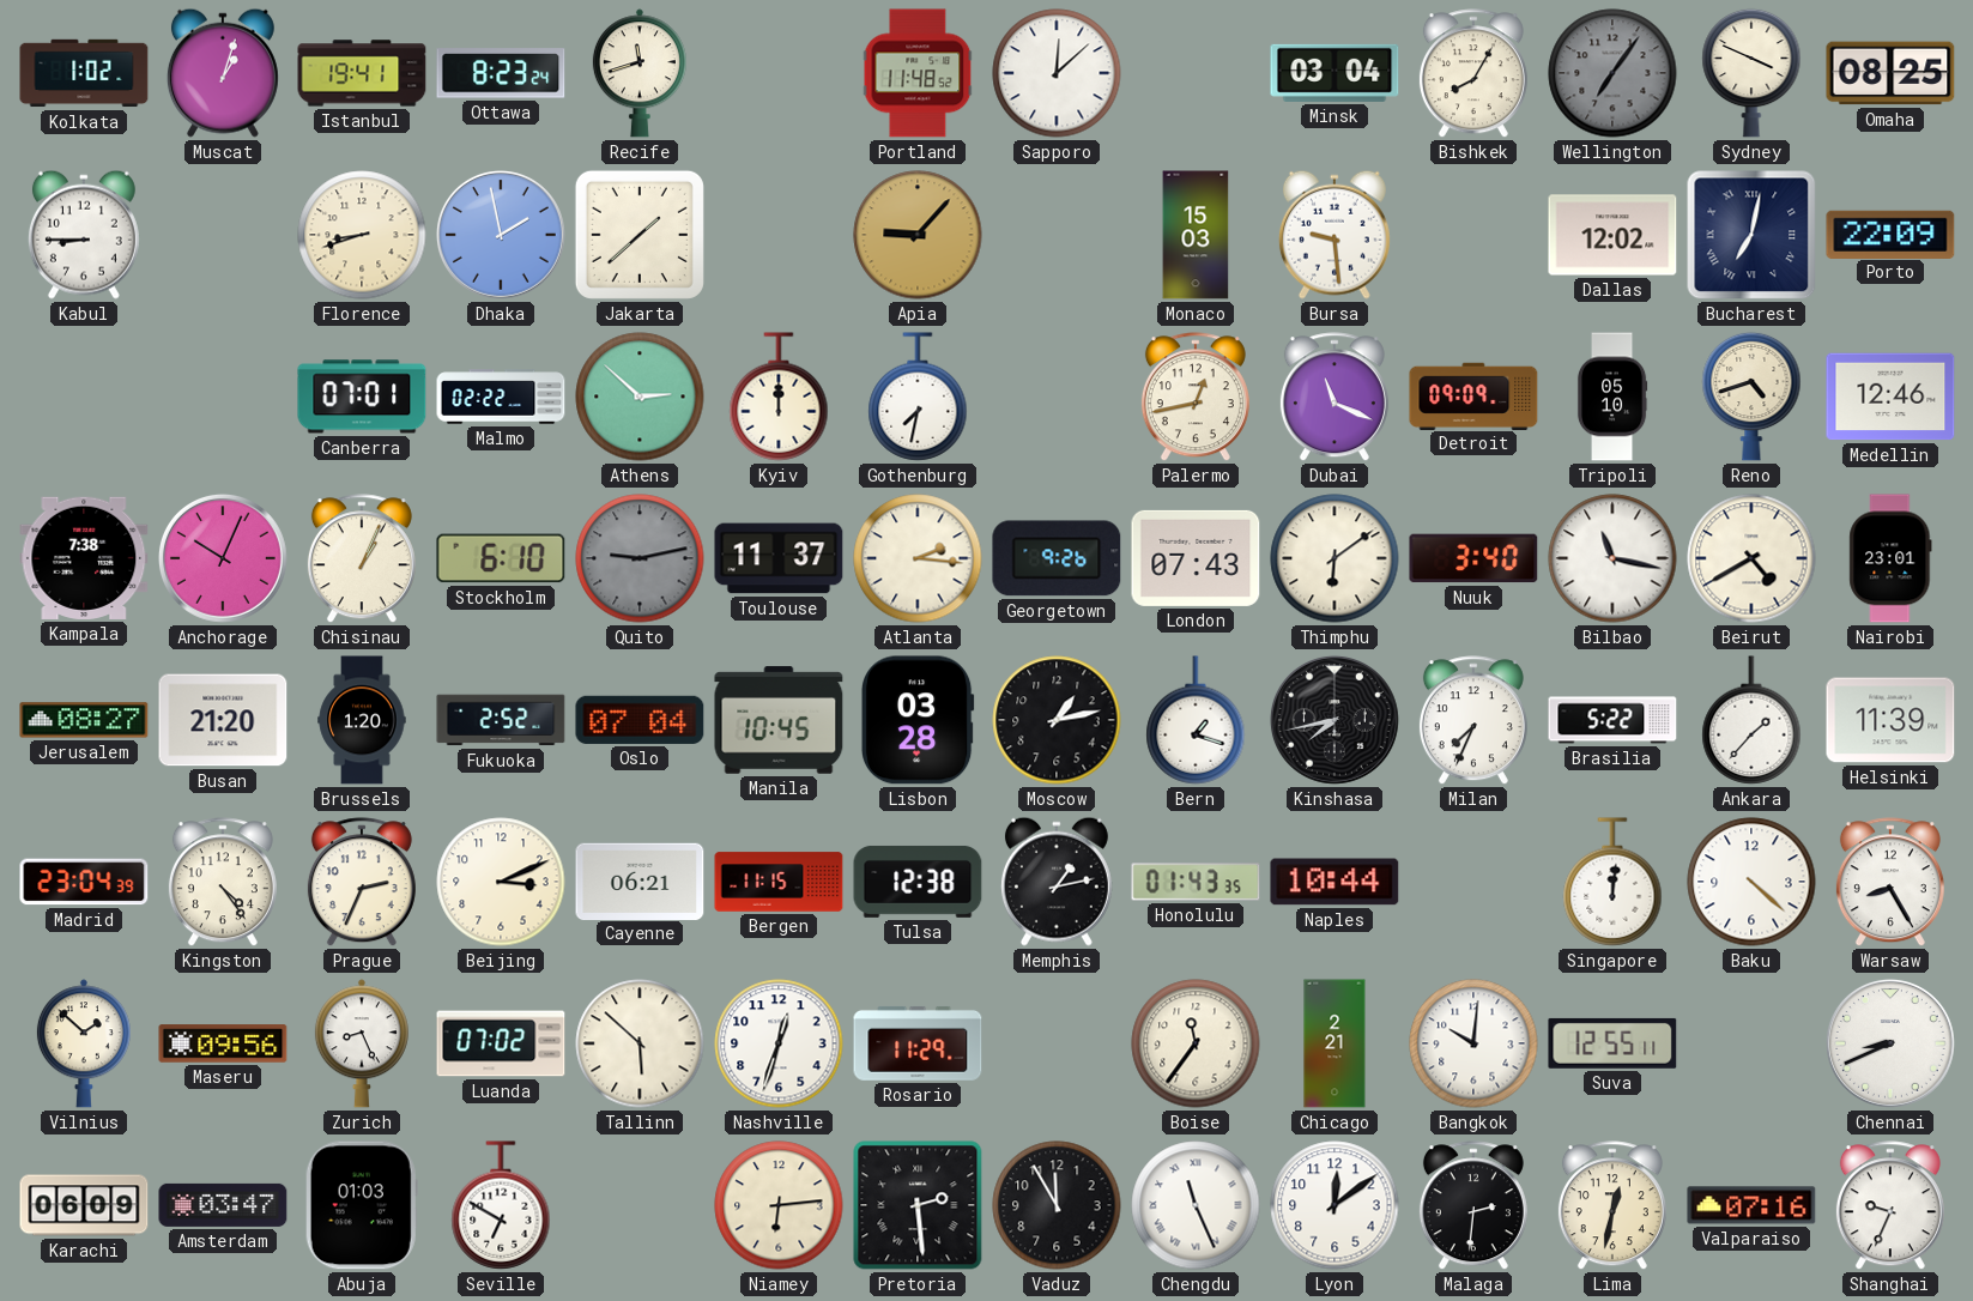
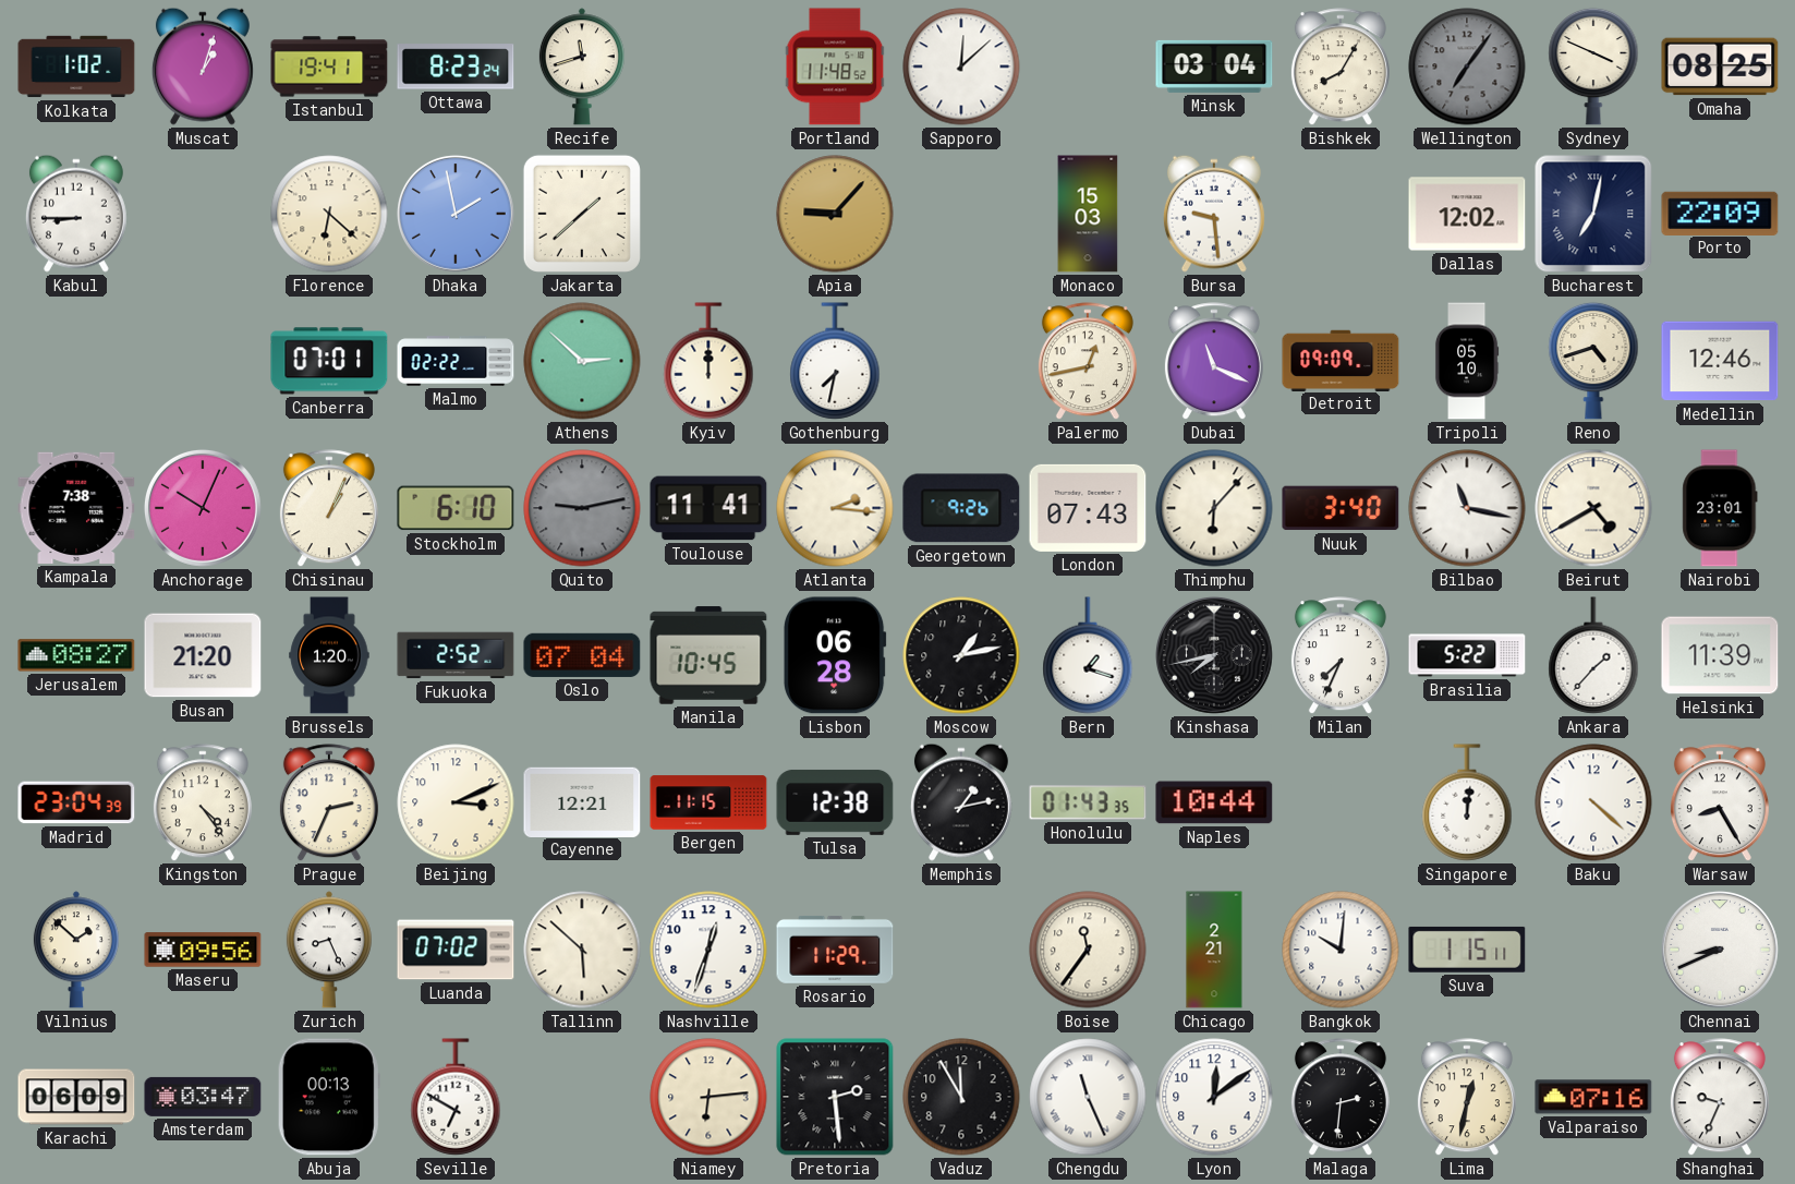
Florence: 8:42 -> 6:22 (329, 214)
Toulouse: 11:37 -> 11:41 (708, 508)
Thimphu: 6:09 -> 6:07 (1214, 508)
Lisbon: 03:28 -> 06:28 (835, 655)
Cayenne: 06:21 -> 12:21 (582, 801)
Suva: 12:55 -> 1:15 (1467, 950)
Abuja: 01:03 -> 00:13 (329, 1097)
